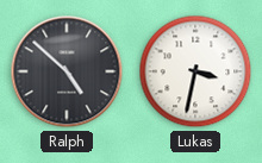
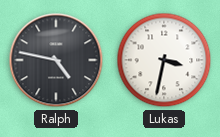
Ralph: 4:52 -> 4:47 (56, 60)
